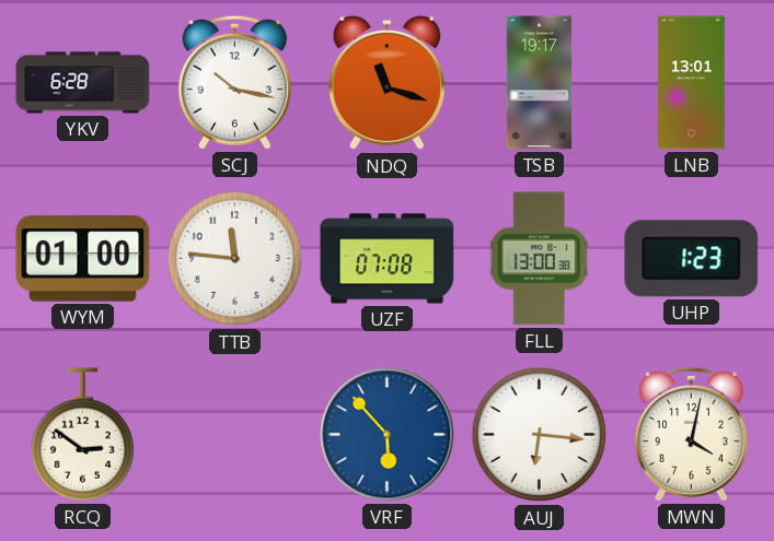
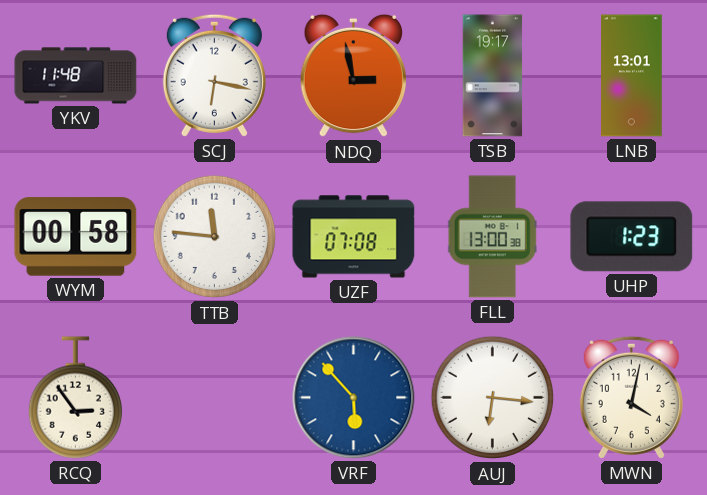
YKV: 6:28 -> 11:48 (76, 76)
SCJ: 10:17 -> 6:17 (214, 75)
NDQ: 11:18 -> 2:58 (353, 76)
WYM: 01:00 -> 00:58 (76, 237)
RCQ: 2:51 -> 2:54 (75, 398)
